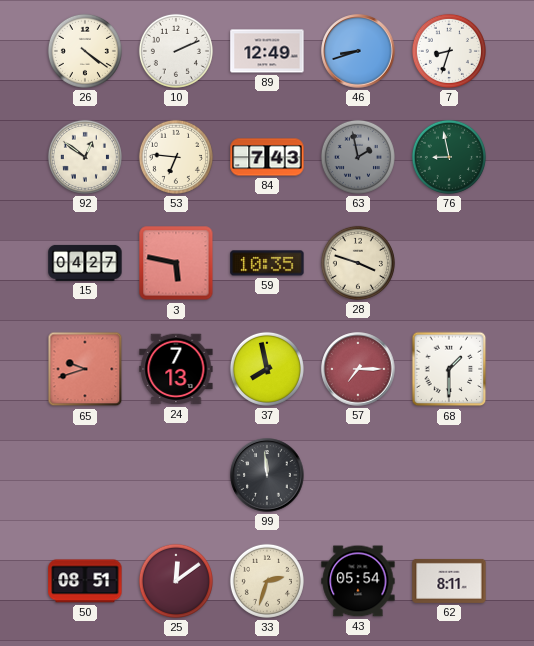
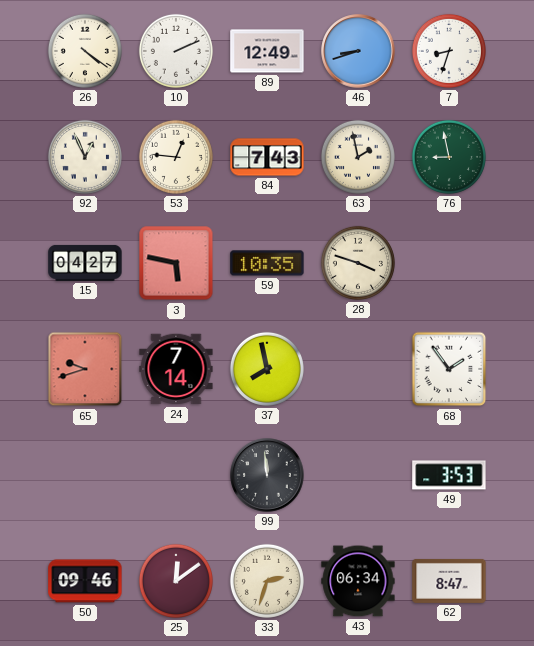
92: 12:51 -> 12:56 (85, 157)
53: 6:46 -> 12:46 (176, 157)
63 dial: grey -> cream (358, 157)
24: 7:13 -> 7:14 (176, 369)
57: 7:15 -> none (358, 369)
68: 1:30 -> 1:54 (449, 369)
49: none -> 3:53 (449, 475)
50: 08:51 -> 09:46 (85, 581)
43: 05:54 -> 06:34 (358, 581)
62: 8:11 -> 8:47 (449, 581)
